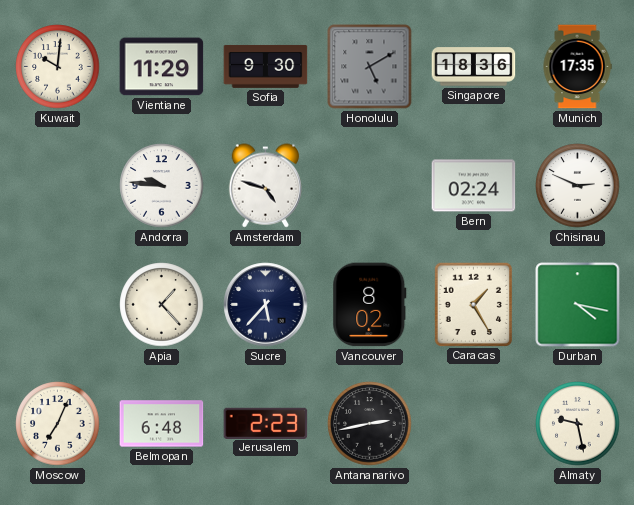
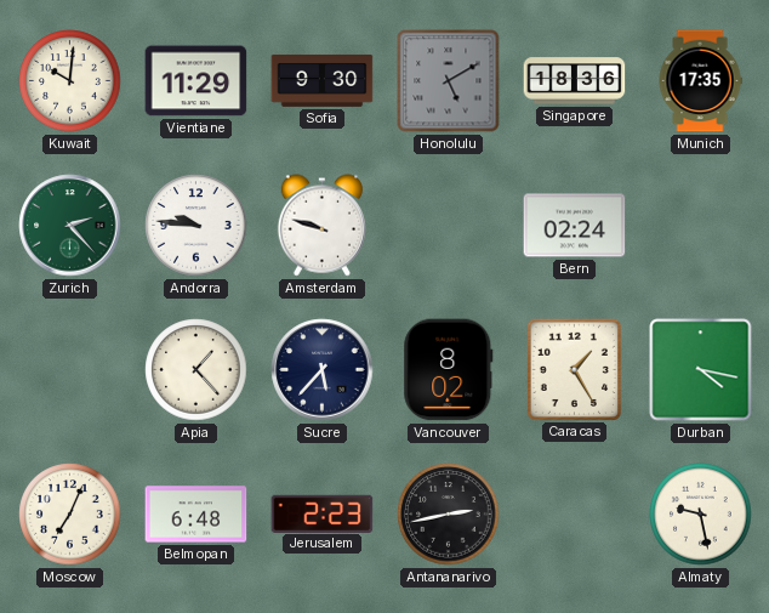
Zurich: none -> 2:23 (70, 226)
Amsterdam: 4:48 -> 9:48 (321, 226)
Chisinau: 2:49 -> none (578, 186)
